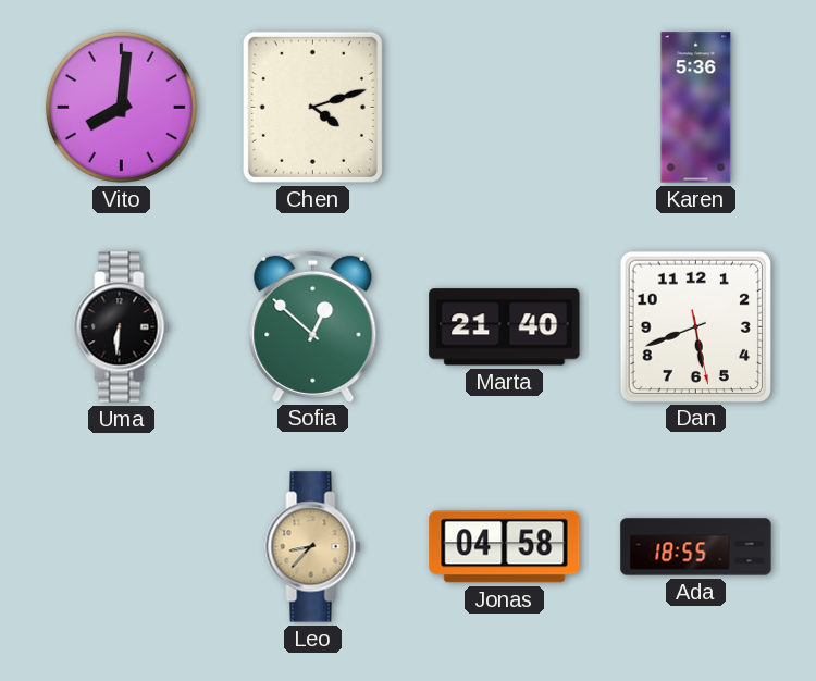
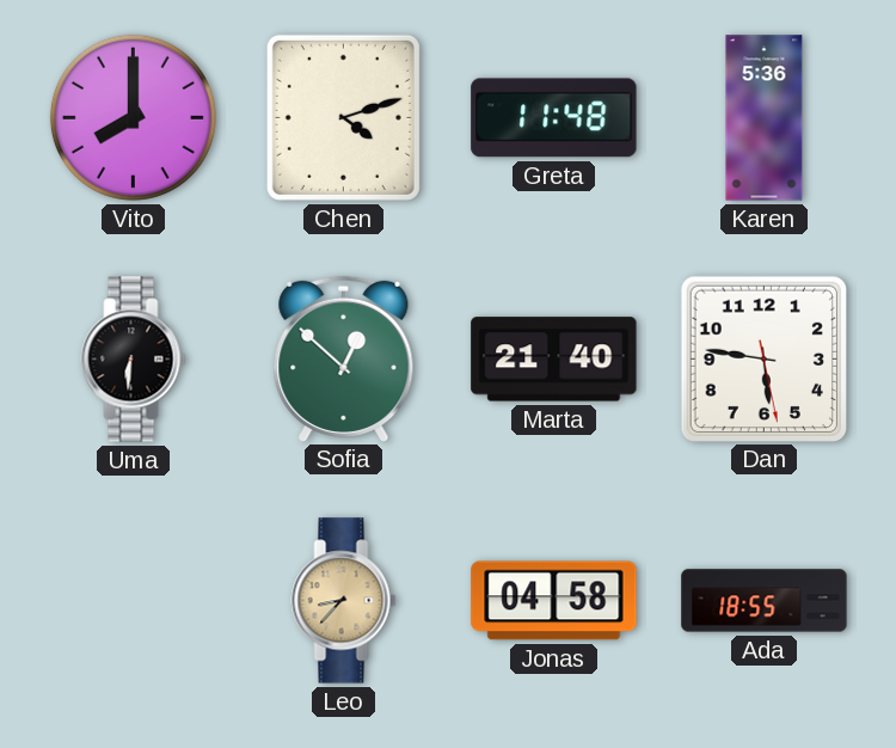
Vito: 8:01 -> 8:00 (133, 117)
Greta: none -> 11:48 (554, 118)
Dan: 5:41 -> 5:46 (763, 358)
